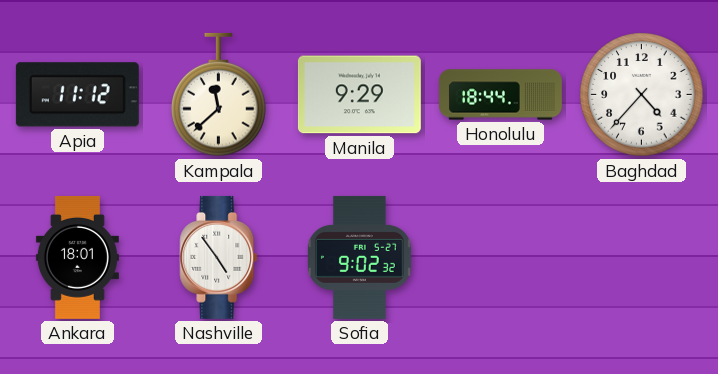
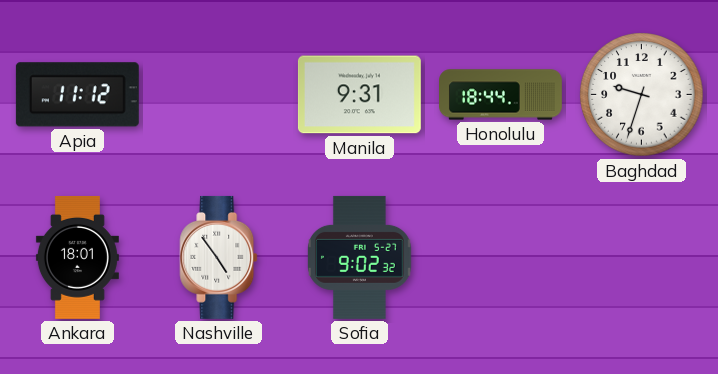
Kampala: 11:38 -> none (219, 95)
Manila: 9:29 -> 9:31 (359, 95)
Baghdad: 4:37 -> 9:33 (642, 95)
